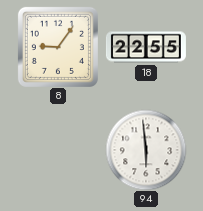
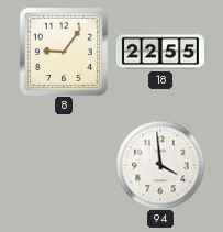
94: 5:59 -> 3:59 (160, 165)
